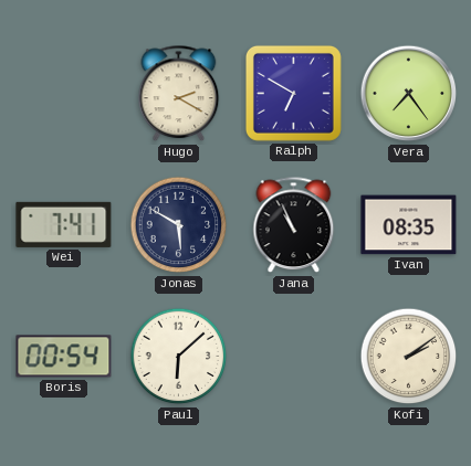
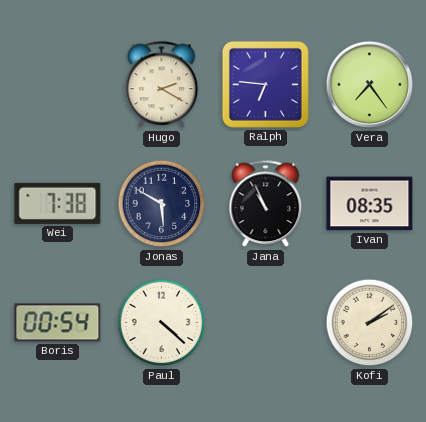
Ralph: 6:50 -> 6:46 (265, 84)
Wei: 7:41 -> 7:38 (58, 203)
Paul: 6:08 -> 4:22 (162, 323)
